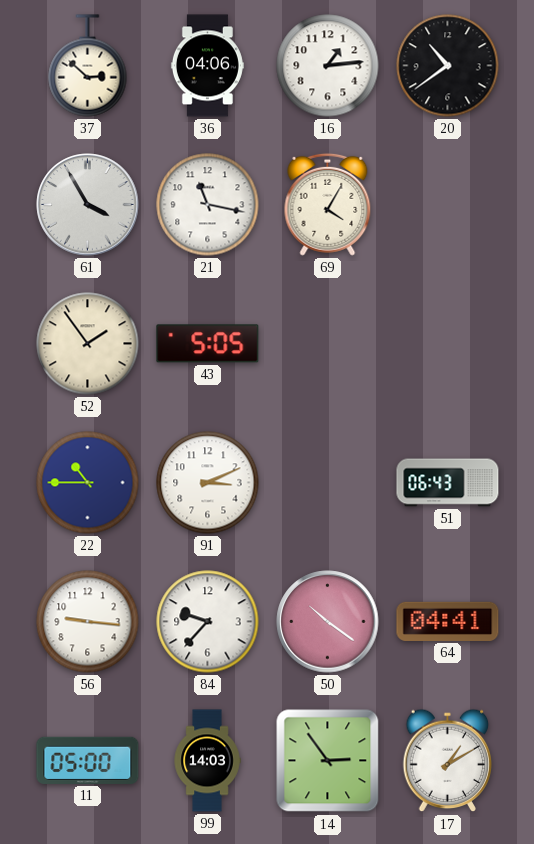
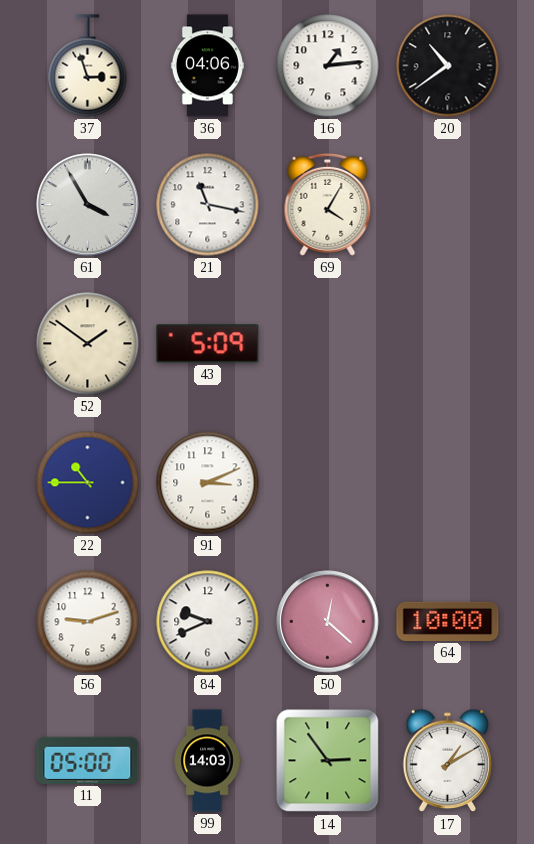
37: 2:52 -> 2:57 (88, 66)
52: 1:54 -> 1:51 (88, 344)
43: 5:05 -> 5:09 (208, 344)
51: 06:43 -> none (448, 483)
56: 9:16 -> 9:12 (88, 622)
84: 9:37 -> 9:41 (208, 622)
50: 10:21 -> 12:22 (328, 622)
64: 04:41 -> 10:00 (448, 621)
